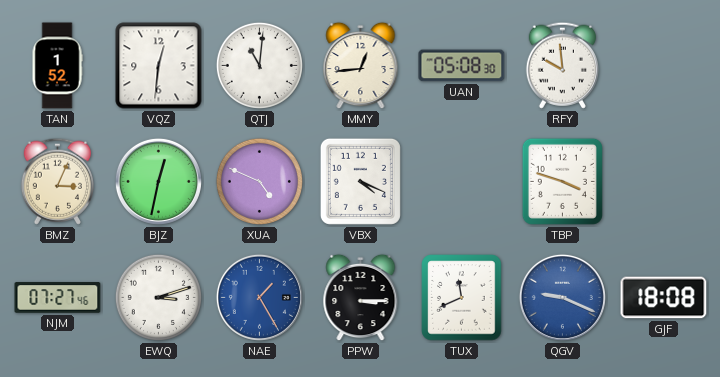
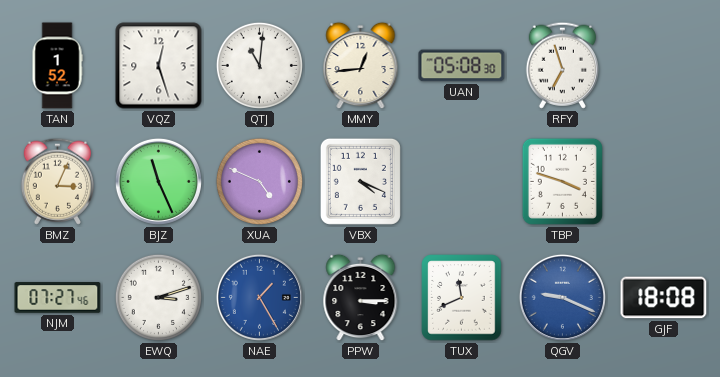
VQZ: 12:31 -> 12:27 (159, 66)
RFY: 9:59 -> 6:57 (562, 65)
BJZ: 12:32 -> 11:26 (158, 181)
